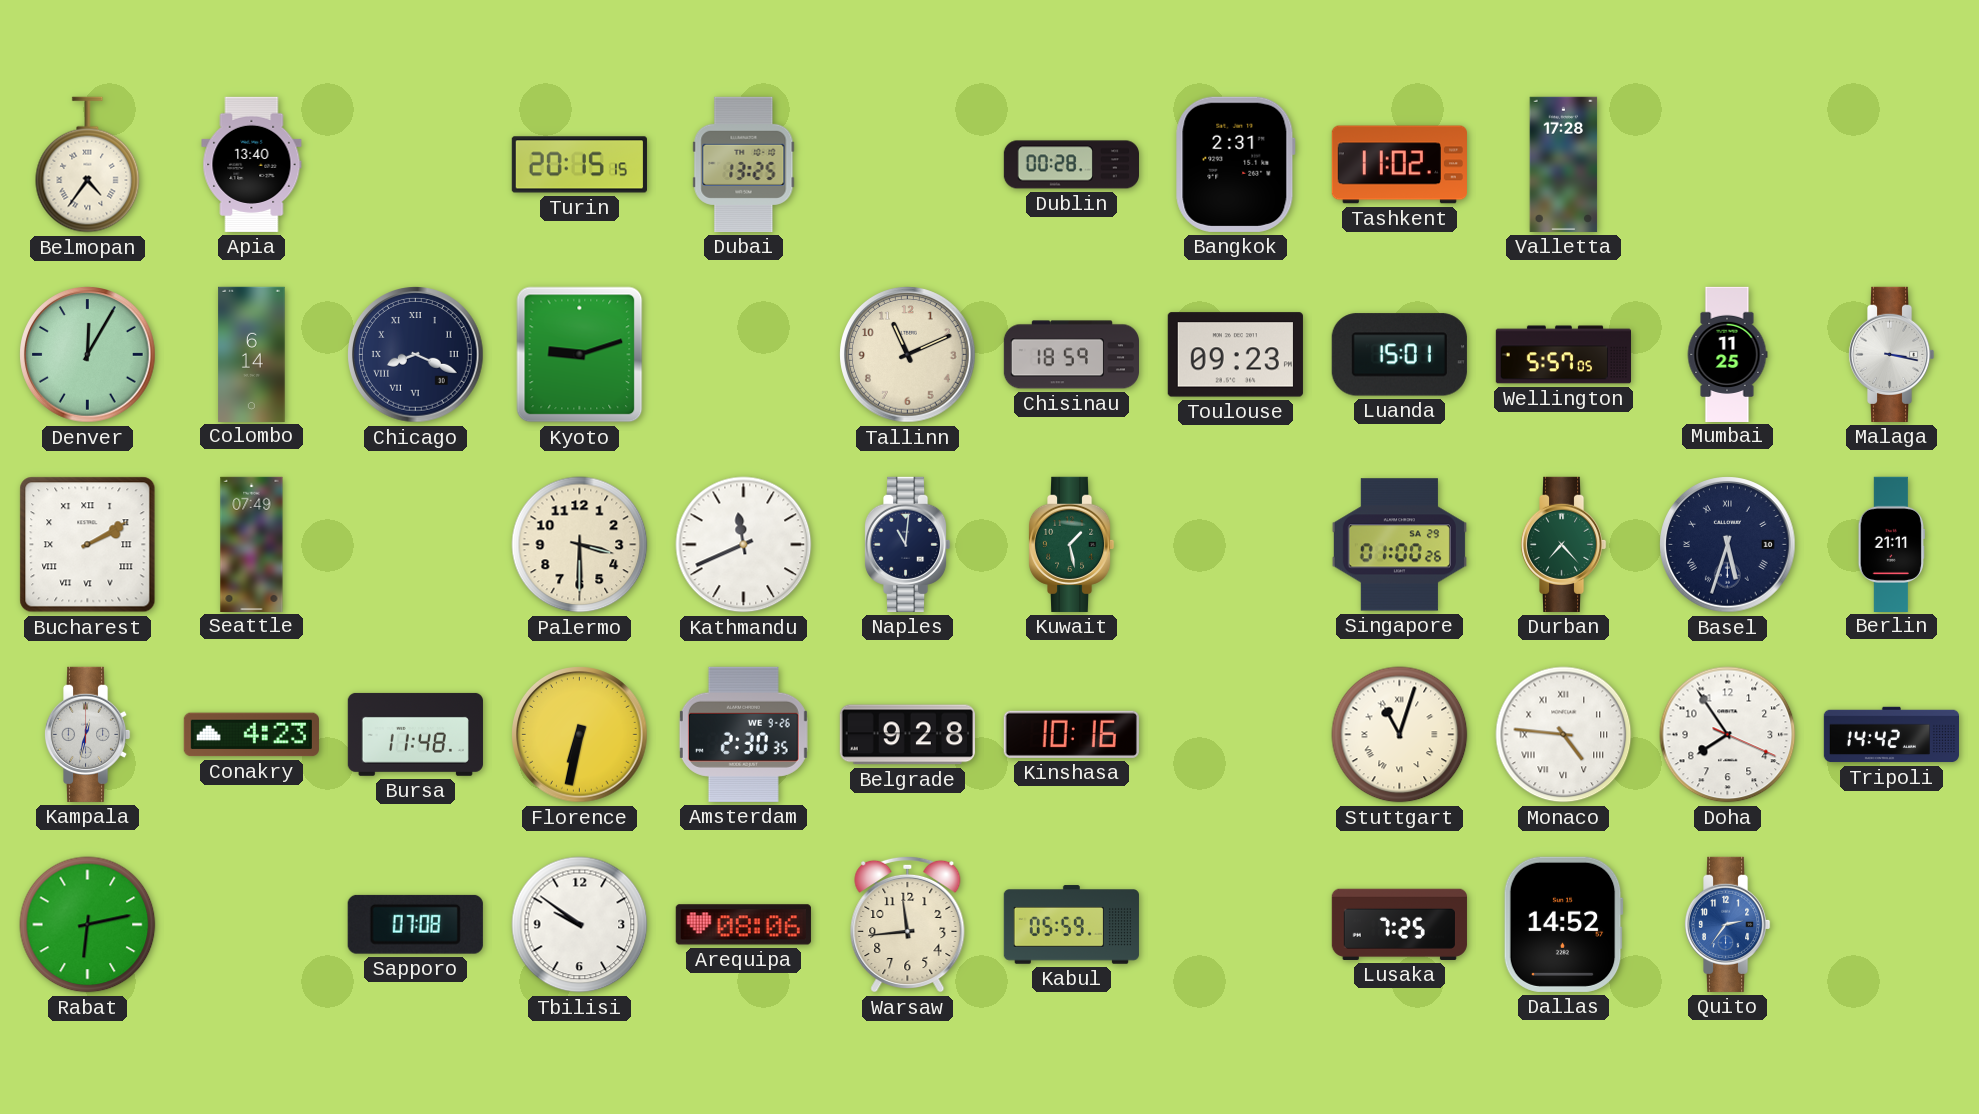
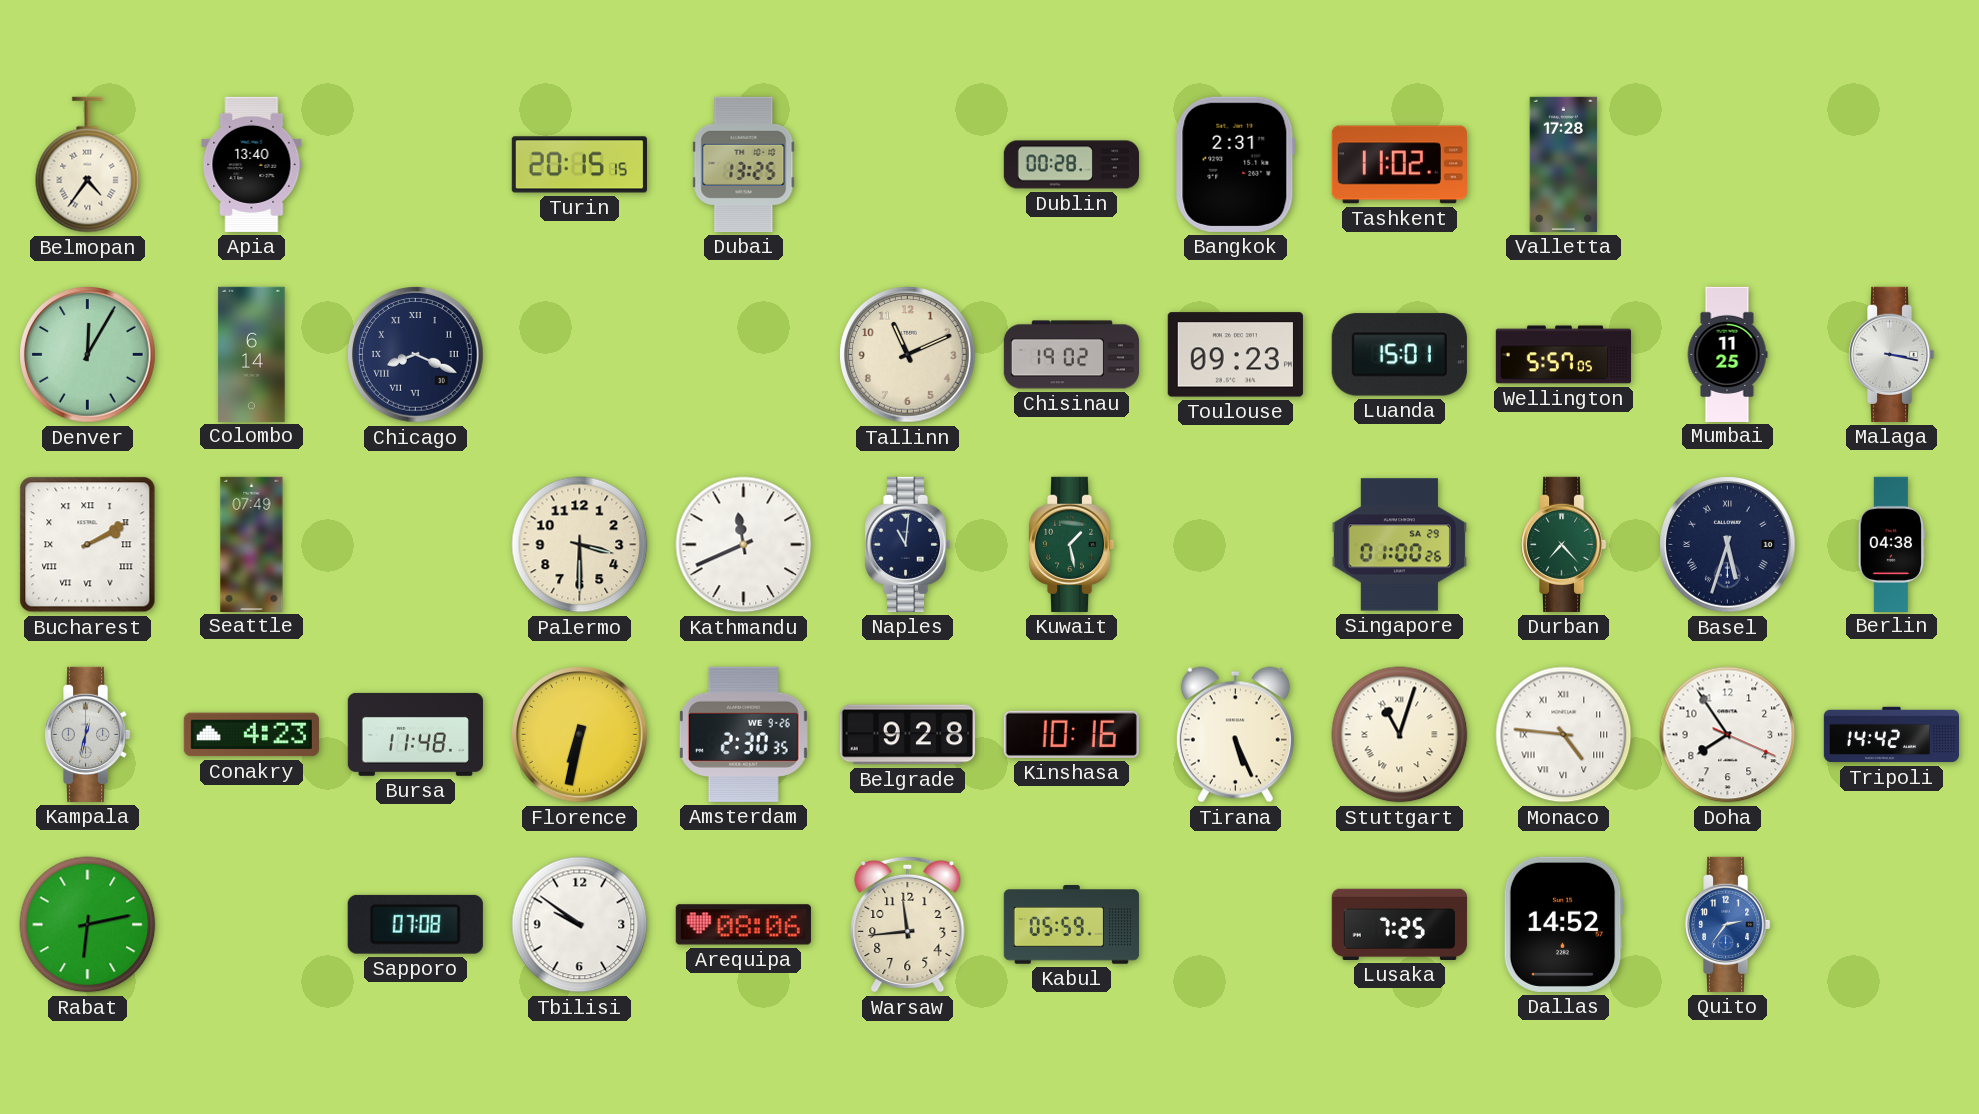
Kyoto: 9:12 -> none (580, 355)
Chisinau: 18:59 -> 19:02 (1071, 355)
Berlin: 21:11 -> 04:38 (1891, 544)
Tirana: none -> 5:26 (1235, 735)
